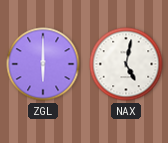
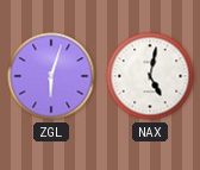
ZGL: 6:00 -> 6:03 (51, 76)
